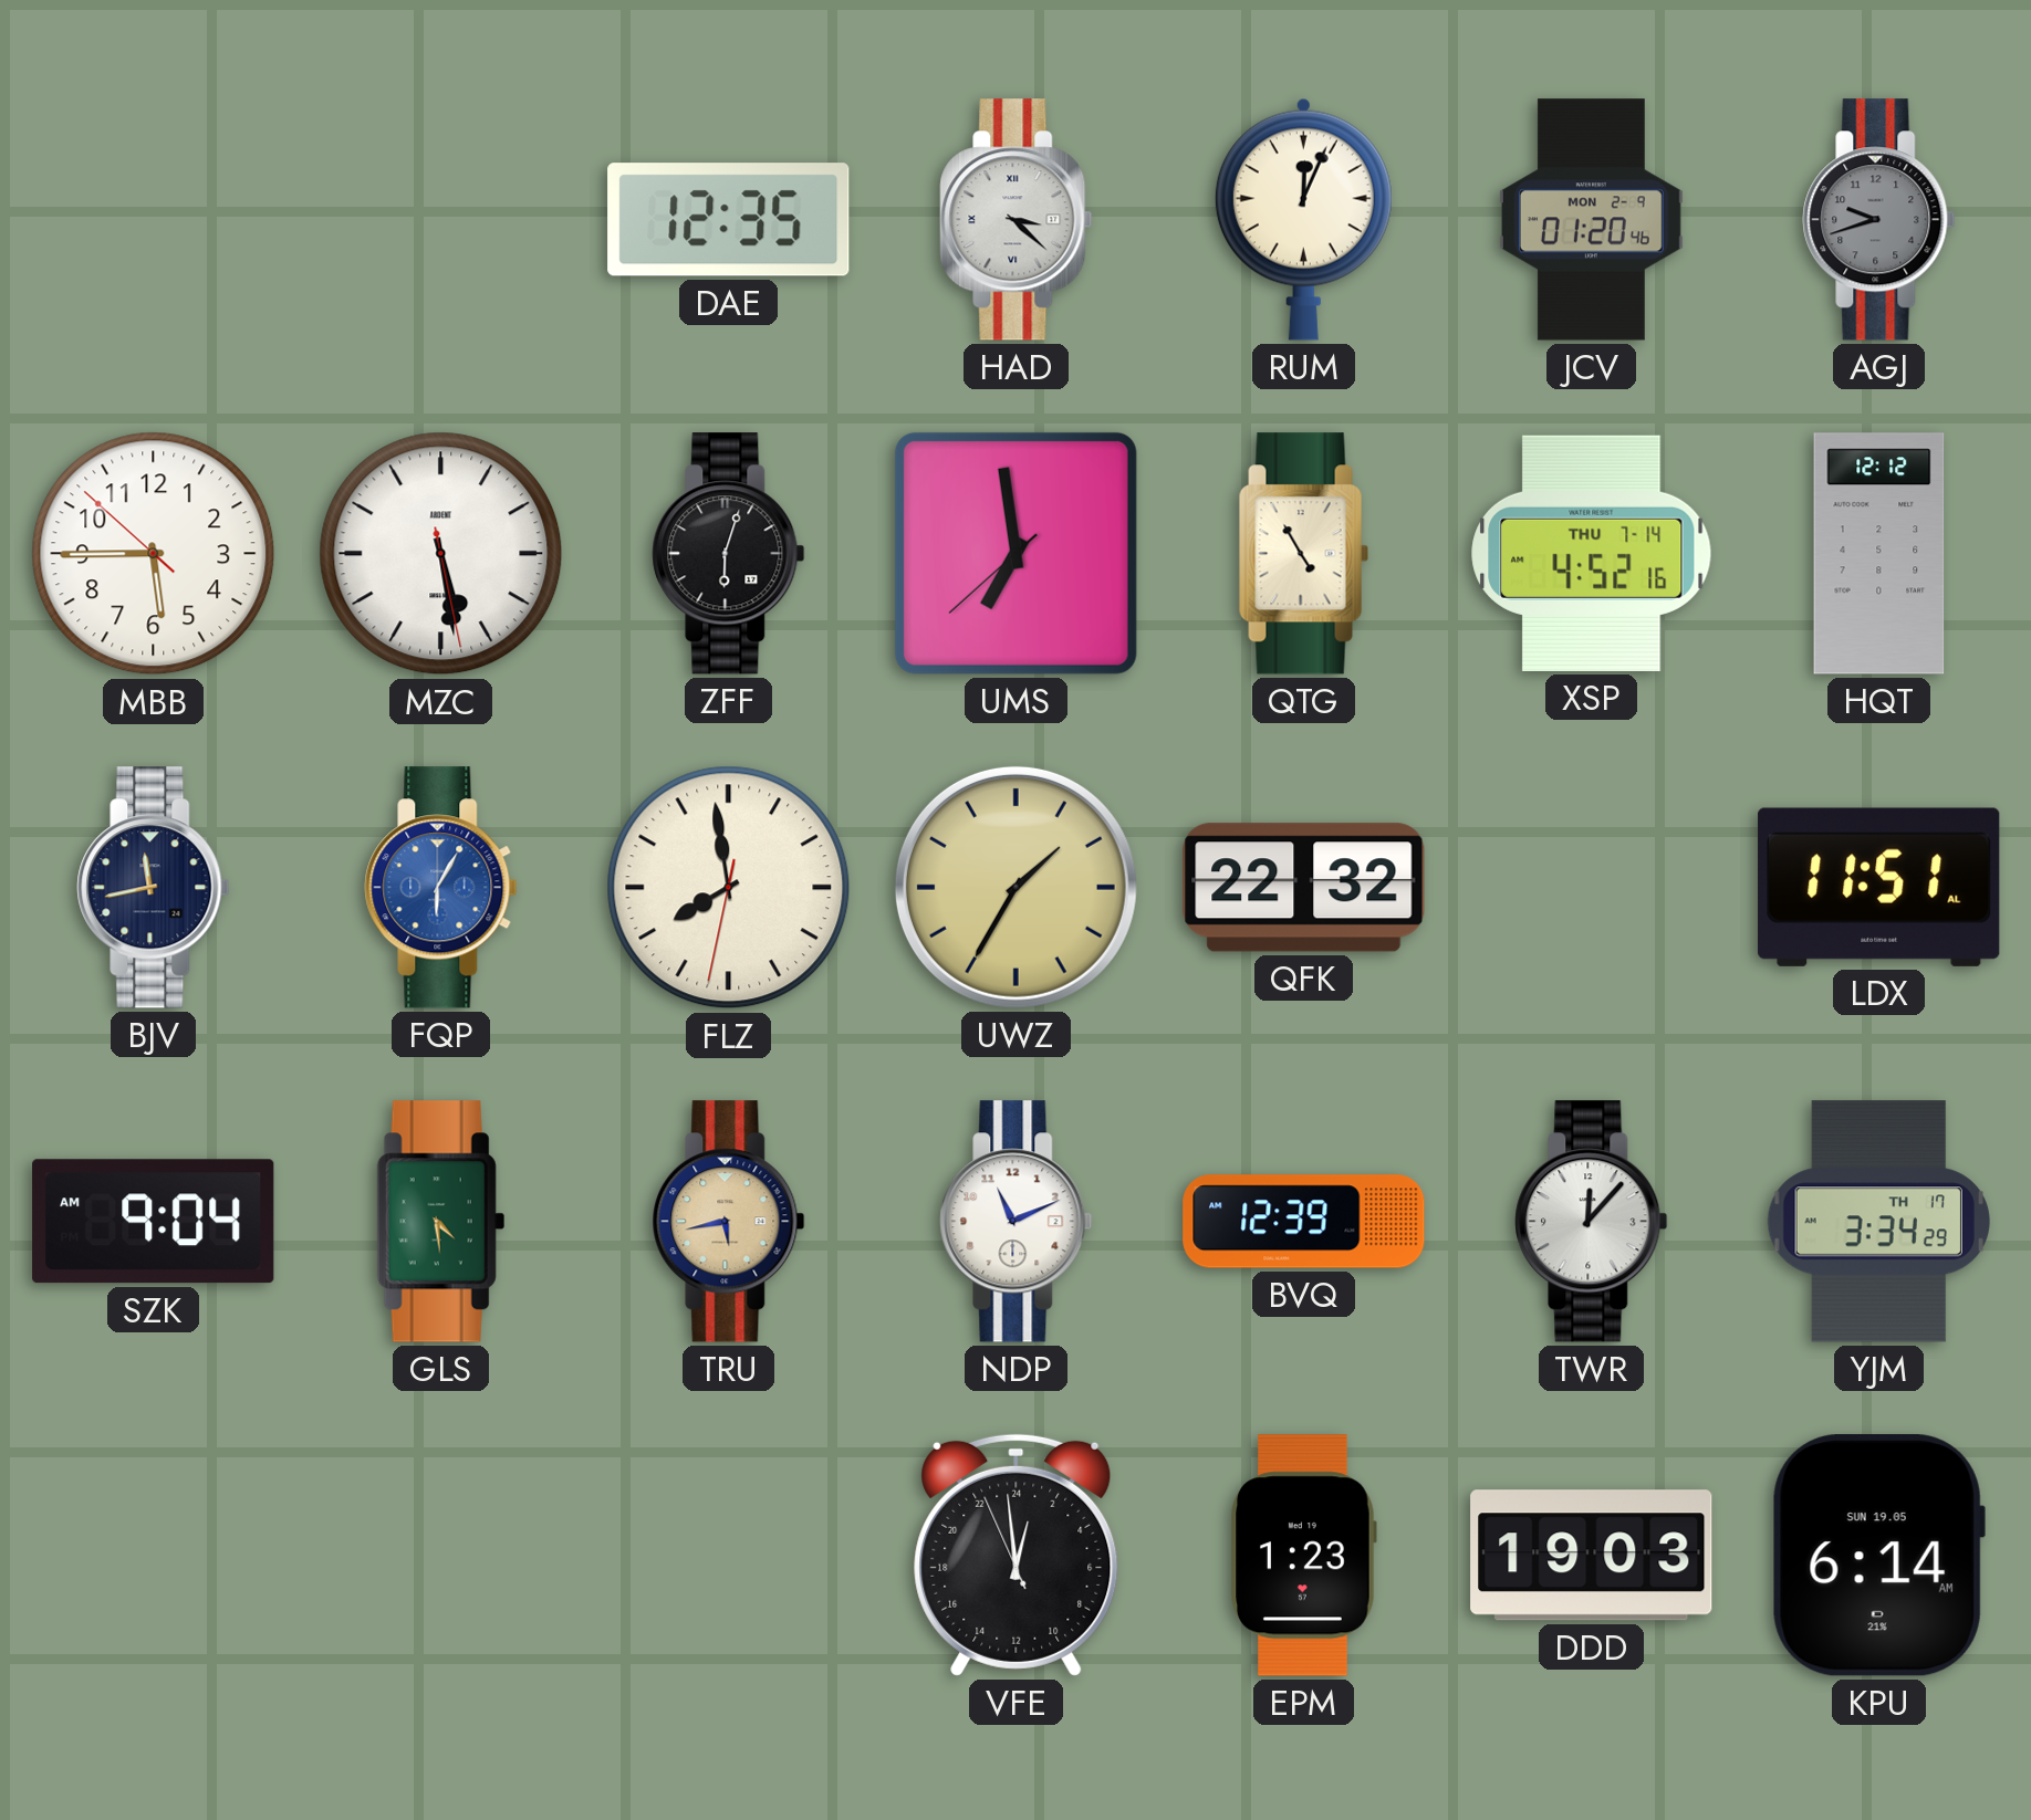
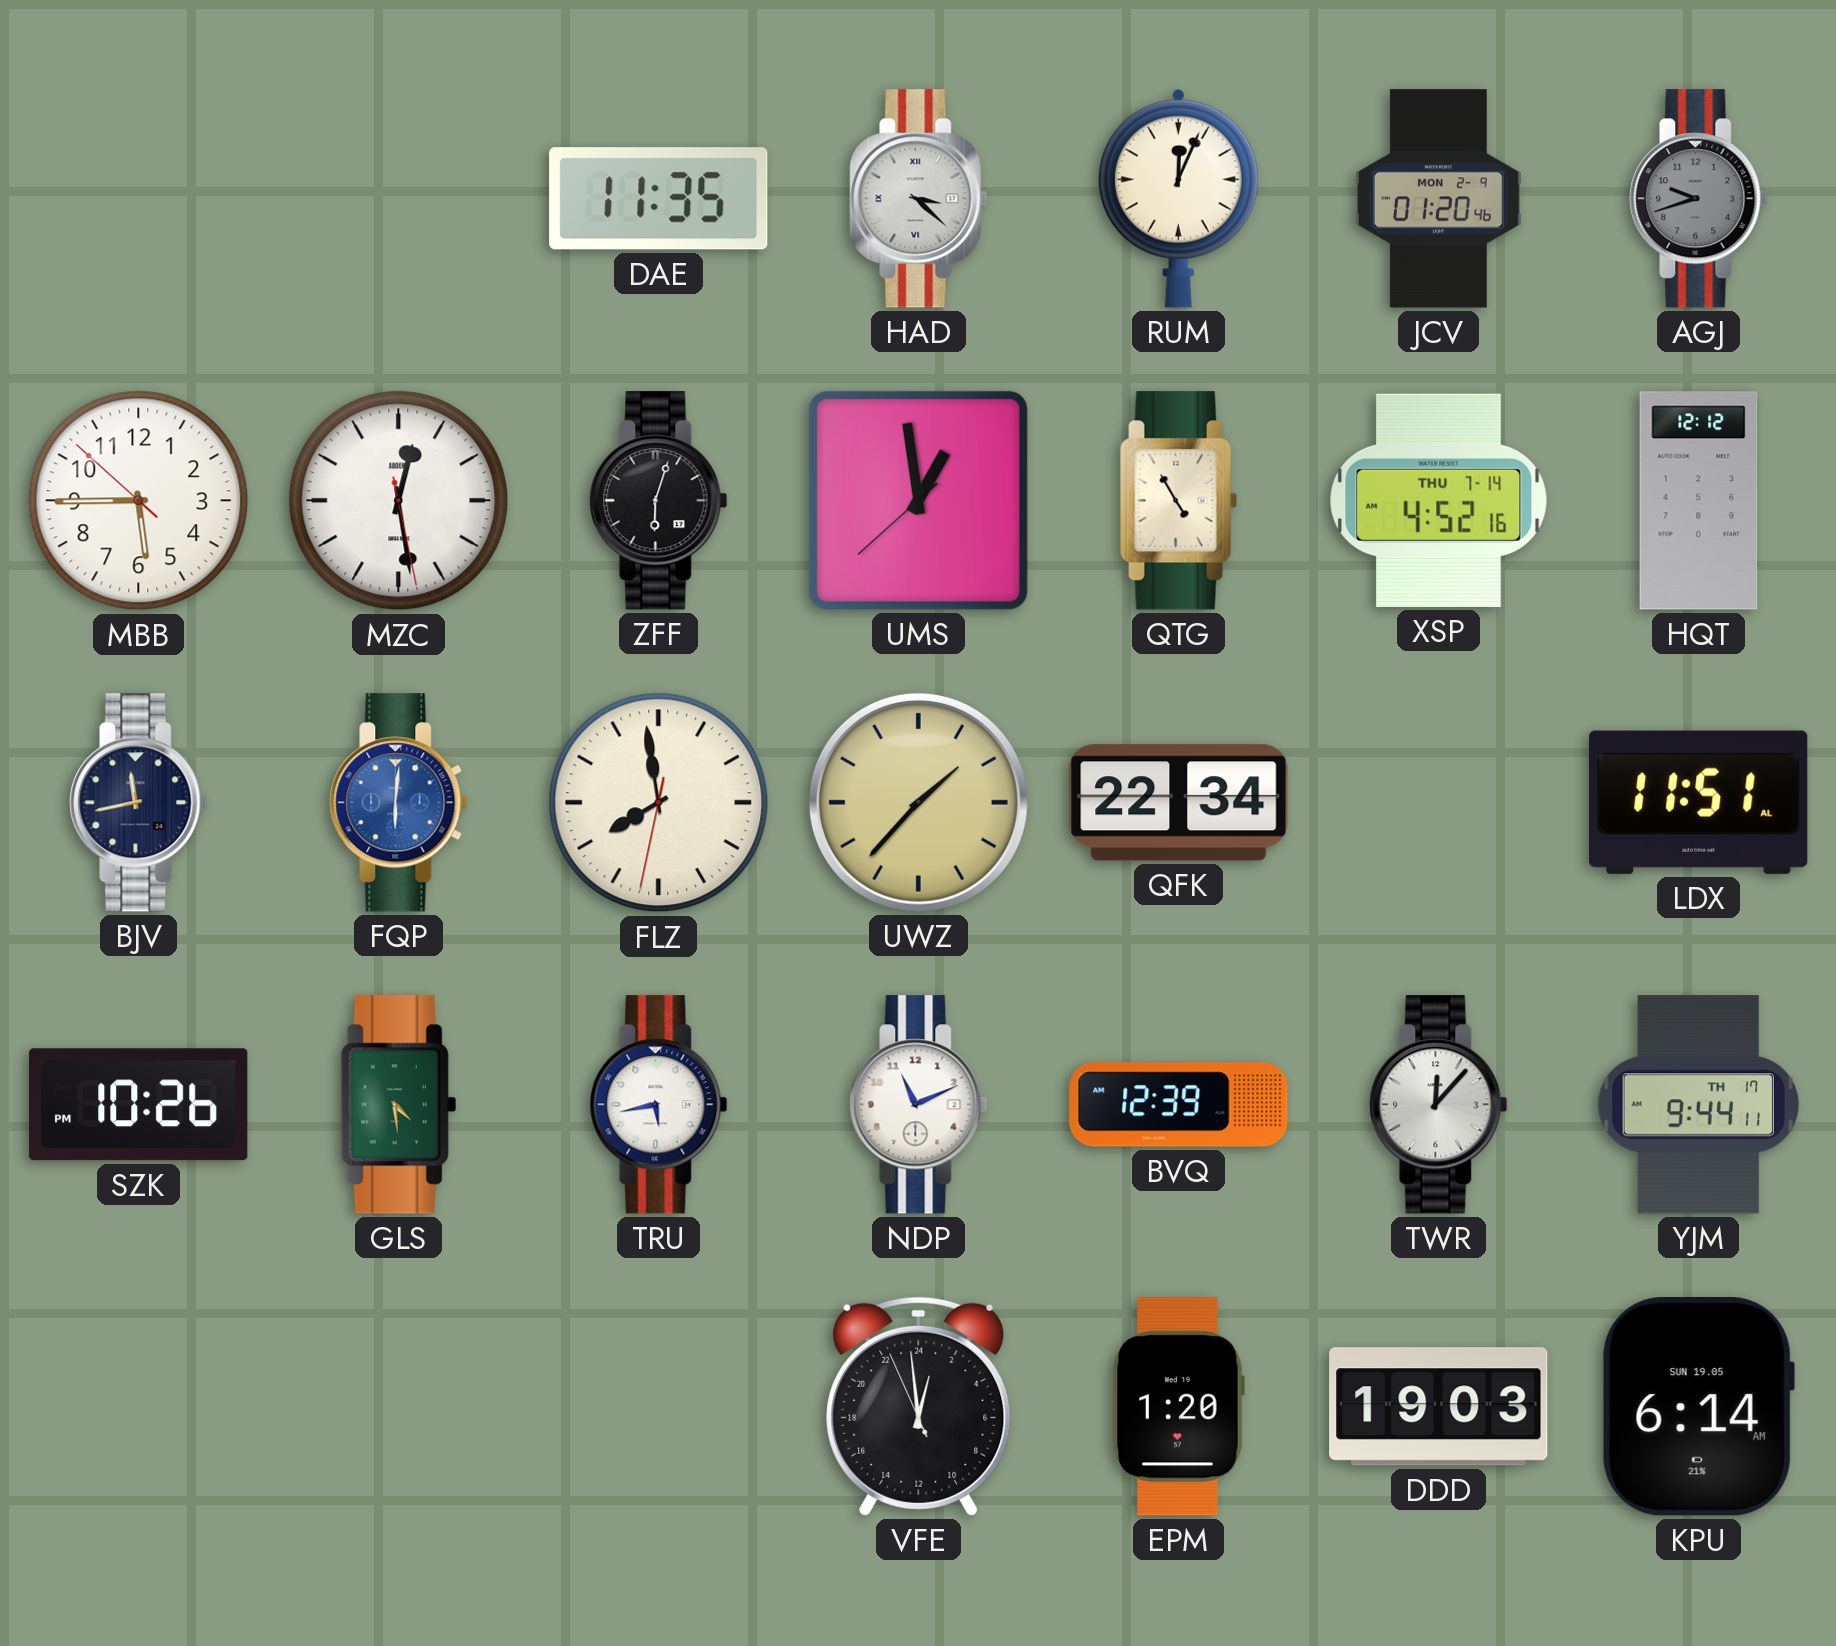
DAE: 12:35 -> 11:35 (659, 199)
MZC: 5:28 -> 12:28 (399, 501)
UMS: 6:58 -> 12:58 (918, 500)
FQP: 6:05 -> 6:01 (399, 803)
UWZ: 1:35 -> 1:37 (918, 802)
QFK: 22:32 -> 22:34 (1179, 803)
SZK: 9:04 -> 10:26 (139, 1105)
TRU dial: champagne -> white (659, 1105)
YJM: 3:34 -> 9:44 (1698, 1105)
EPM: 1:23 -> 1:20 (1178, 1407)
